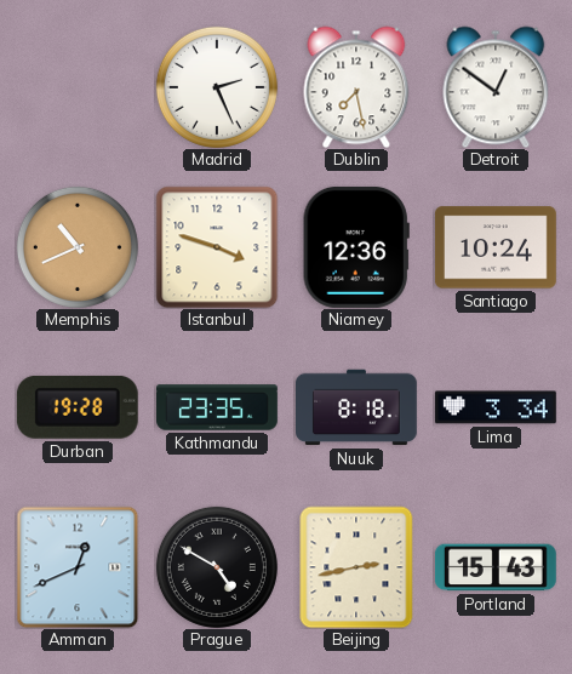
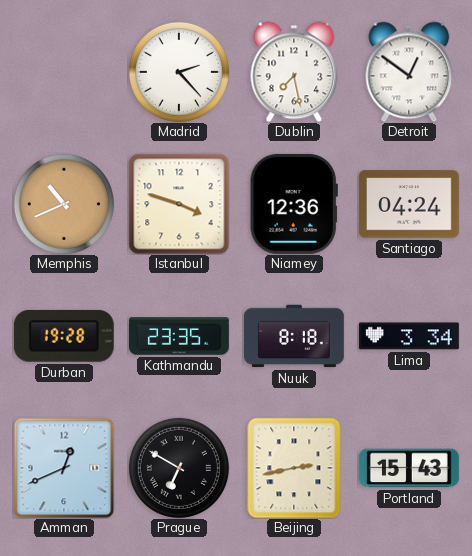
Madrid: 2:26 -> 2:23 (179, 72)
Santiago: 10:24 -> 04:24 (409, 204)
Prague: 4:50 -> 6:50 (179, 468)
